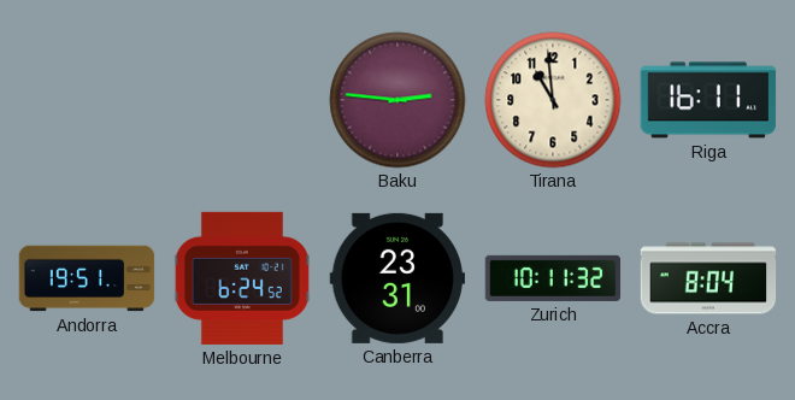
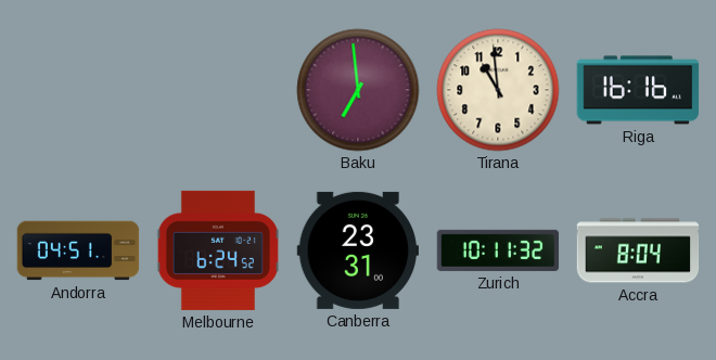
Baku: 2:46 -> 6:59 (358, 90)
Riga: 16:11 -> 16:16 (638, 90)
Andorra: 19:51 -> 04:51 (78, 250)
